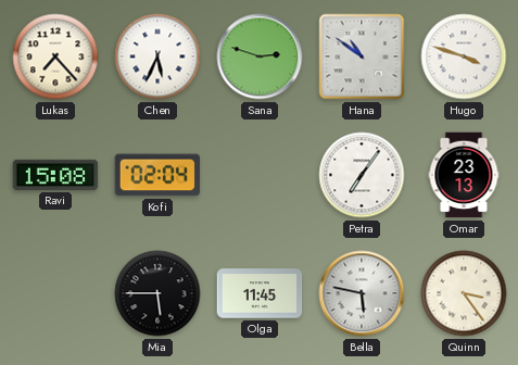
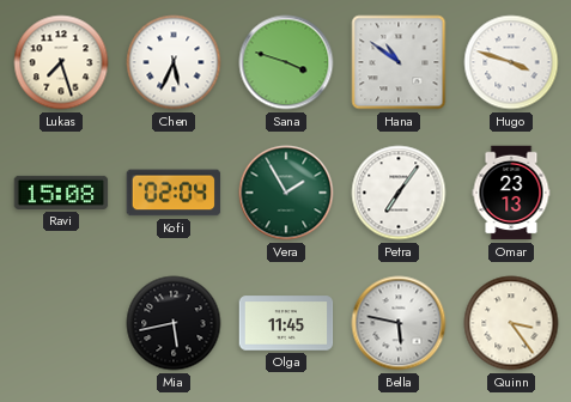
Lukas: 7:23 -> 7:27 (61, 62)
Sana: 2:48 -> 3:48 (286, 62)
Vera: none -> 1:55 (286, 193)
Mia: 5:45 -> 5:43 (174, 323)
